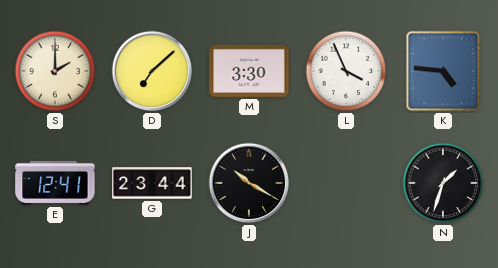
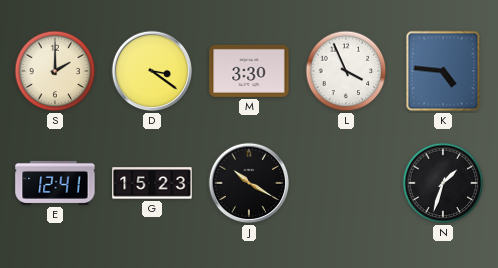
D: 7:08 -> 3:21 (152, 71)
G: 23:44 -> 15:23 (152, 183)
